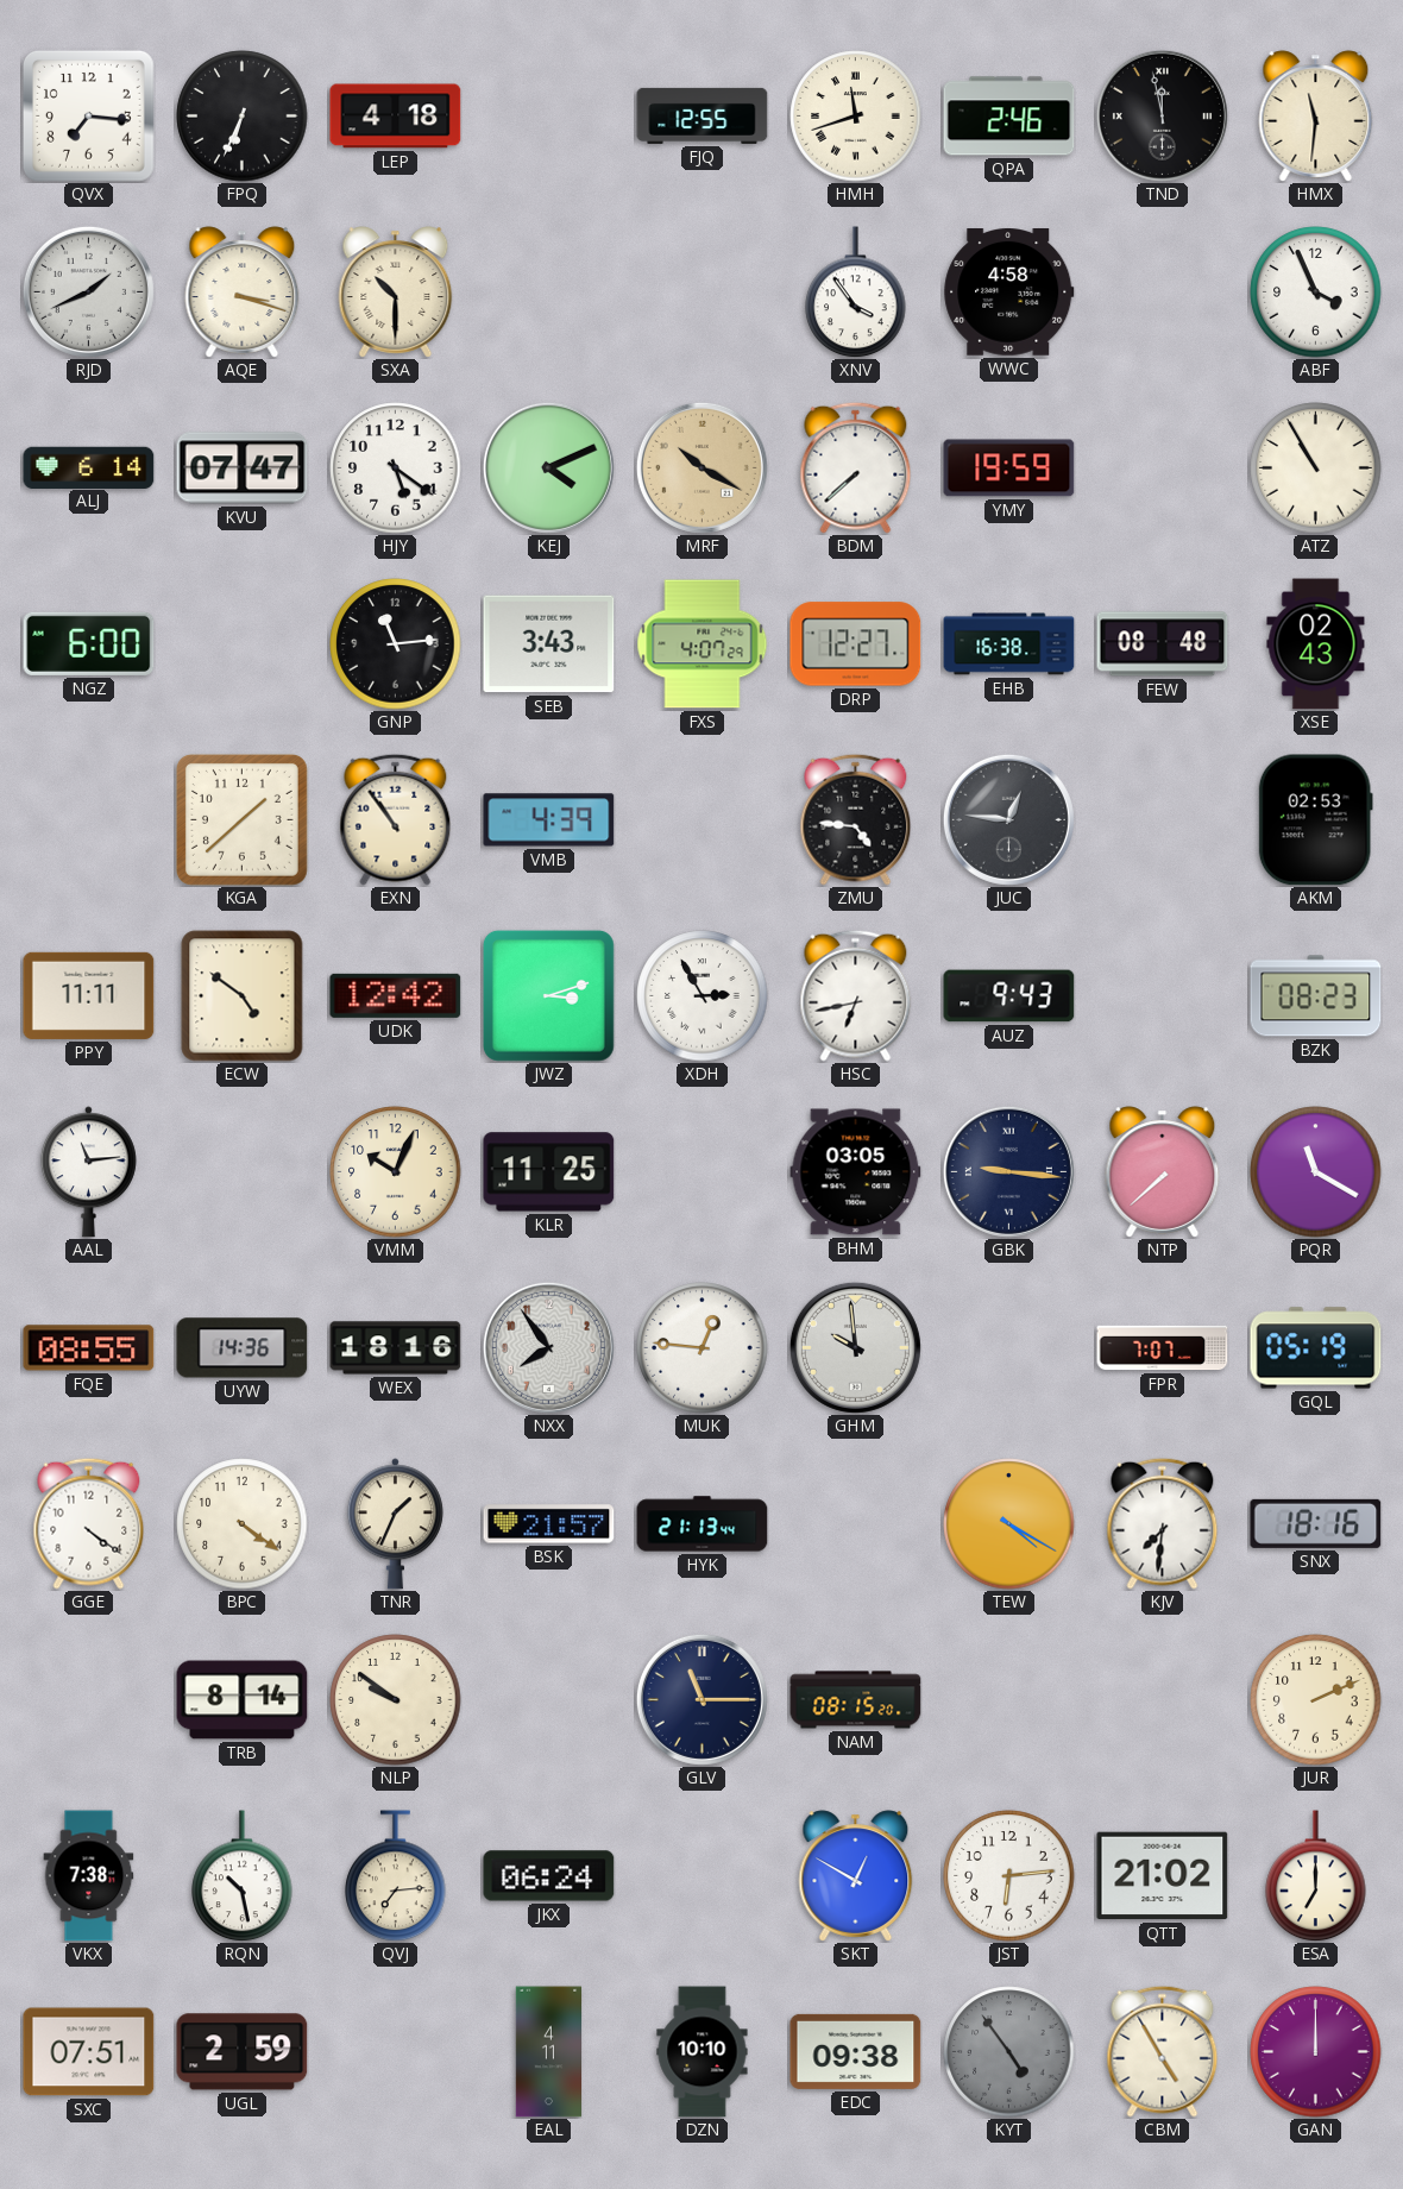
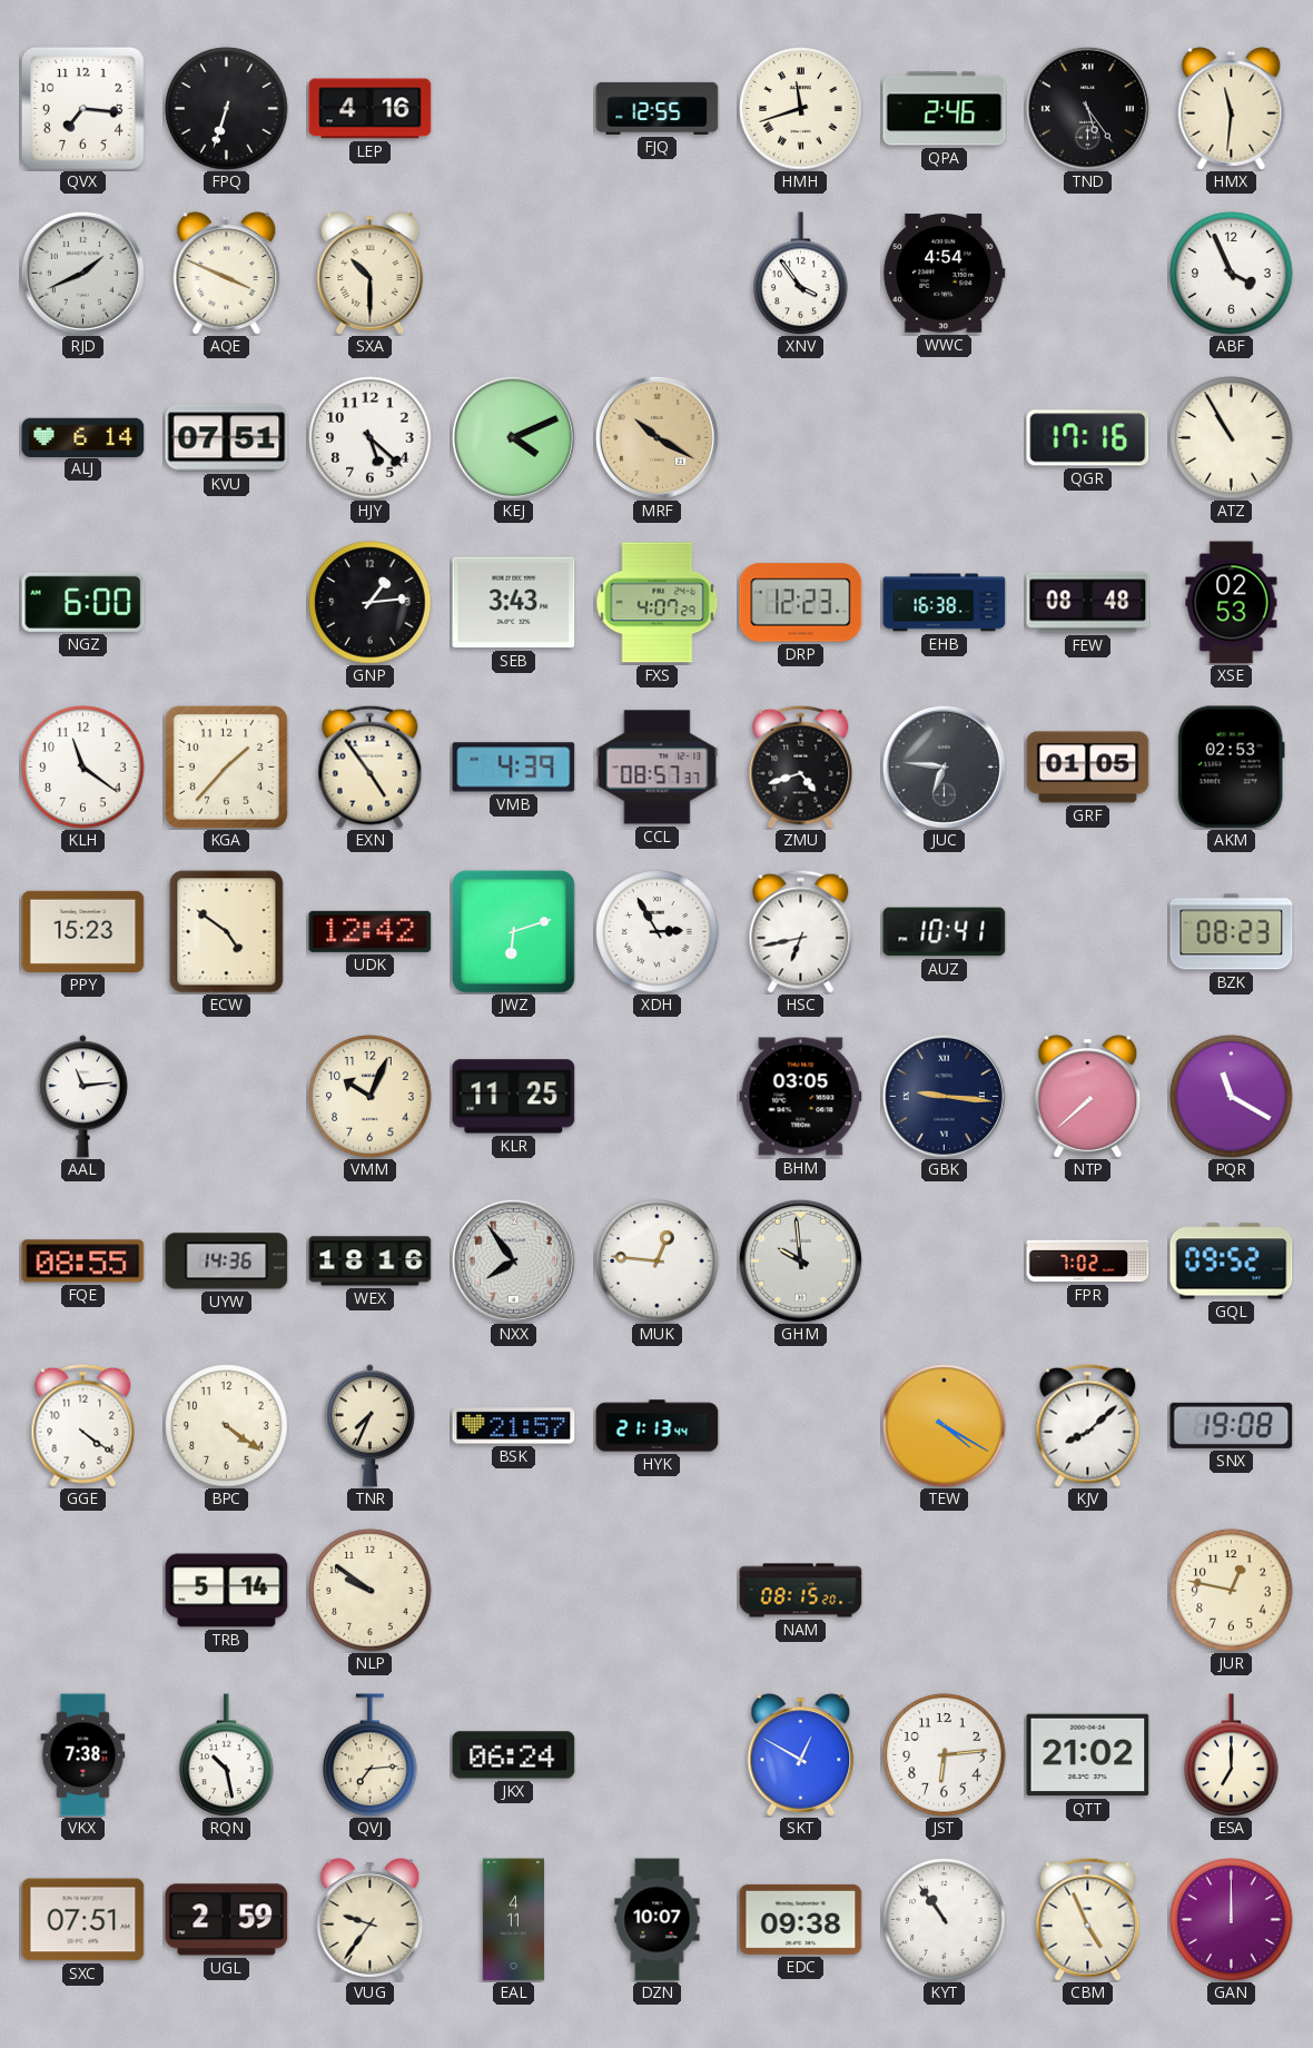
FPQ: 6:34 -> 6:33 (227, 109)
LEP: 4:18 -> 4:16 (371, 109)
TND: 11:58 -> 5:24 (1087, 108)
AQE: 3:18 -> 3:49 (227, 274)
WWC: 4:58 -> 4:54 (945, 274)
KVU: 07:47 -> 07:51 (227, 438)
HJY: 5:21 -> 5:22 (371, 438)
BDM: 7:38 -> none (856, 467)
YMY: 19:59 -> none (1009, 468)
QGR: none -> 17:16 (1088, 438)
GNP: 11:14 -> 1:14 (371, 603)
DRP: 12:27 -> 12:23 (801, 603)
XSE: 02:43 -> 02:53 (1232, 603)
KLH: none -> 11:21 (83, 768)
KGA: 1:38 -> 1:37 (226, 766)
EXN: 10:54 -> 4:54 (371, 766)
CCL: none -> 08:57 (658, 768)
ZMU: 4:46 -> 4:42 (801, 766)
JUC: 12:46 -> 6:46 (944, 766)
GRF: none -> 01:05 (1088, 768)
PPY: 11:11 -> 15:23 (83, 931)
JWZ: 3:12 -> 6:12 (513, 931)
AUZ: 9:43 -> 10:41 (945, 932)
FPR: 7:07 -> 7:02 (1088, 1262)
GQL: 05:19 -> 09:52 (1232, 1262)
TNR: 1:34 -> 7:34 (369, 1426)
KJV: 7:31 -> 8:08 (1088, 1425)
SNX: 18:16 -> 19:08 (1232, 1425)
TRB: 8:14 -> 5:14 (227, 1591)
GLV: 11:15 -> none (701, 1699)
JUR: 2:11 -> 12:47 (1232, 1591)
VUG: none -> 9:36 (371, 1920)
DZN: 10:10 -> 10:07 (658, 1920)
KYT: 4:54 -> 10:54 (945, 1920)
KYT dial: grey -> white (945, 1920)
CBM: 4:55 -> 4:56 (1088, 1919)
